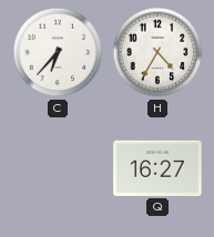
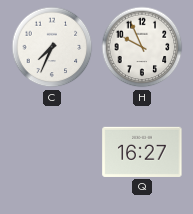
C: 6:37 -> 7:34 (52, 47)
H: 4:35 -> 9:56 (142, 47)
